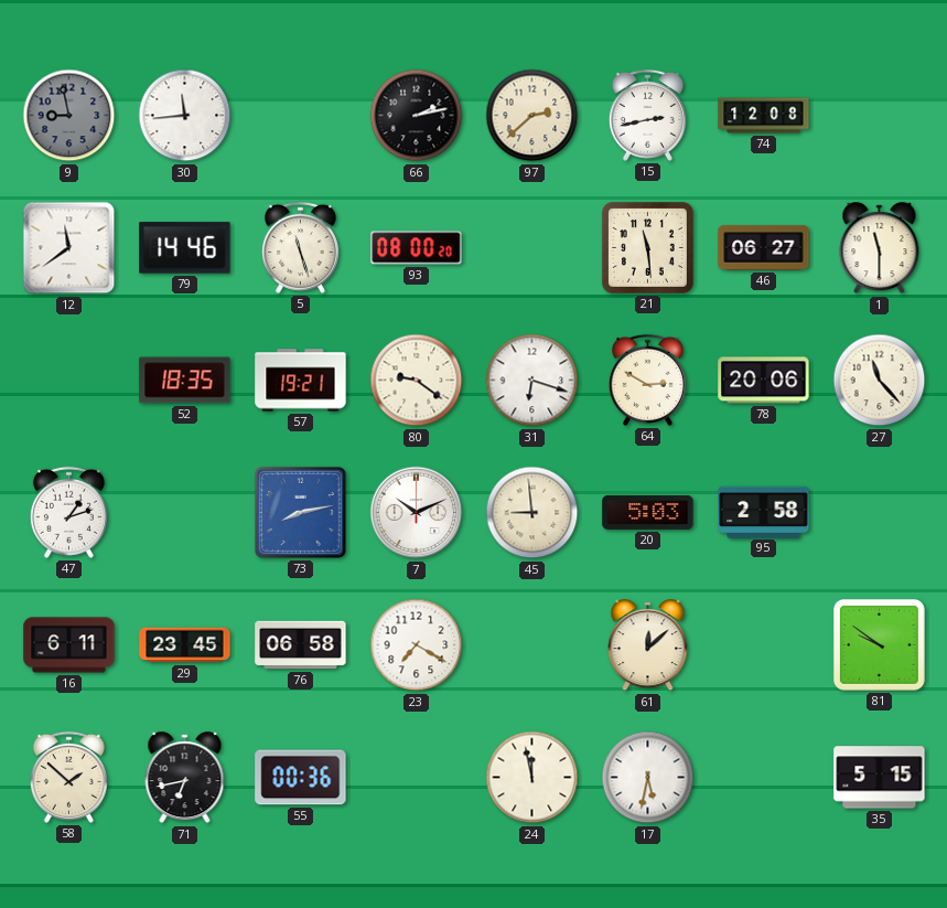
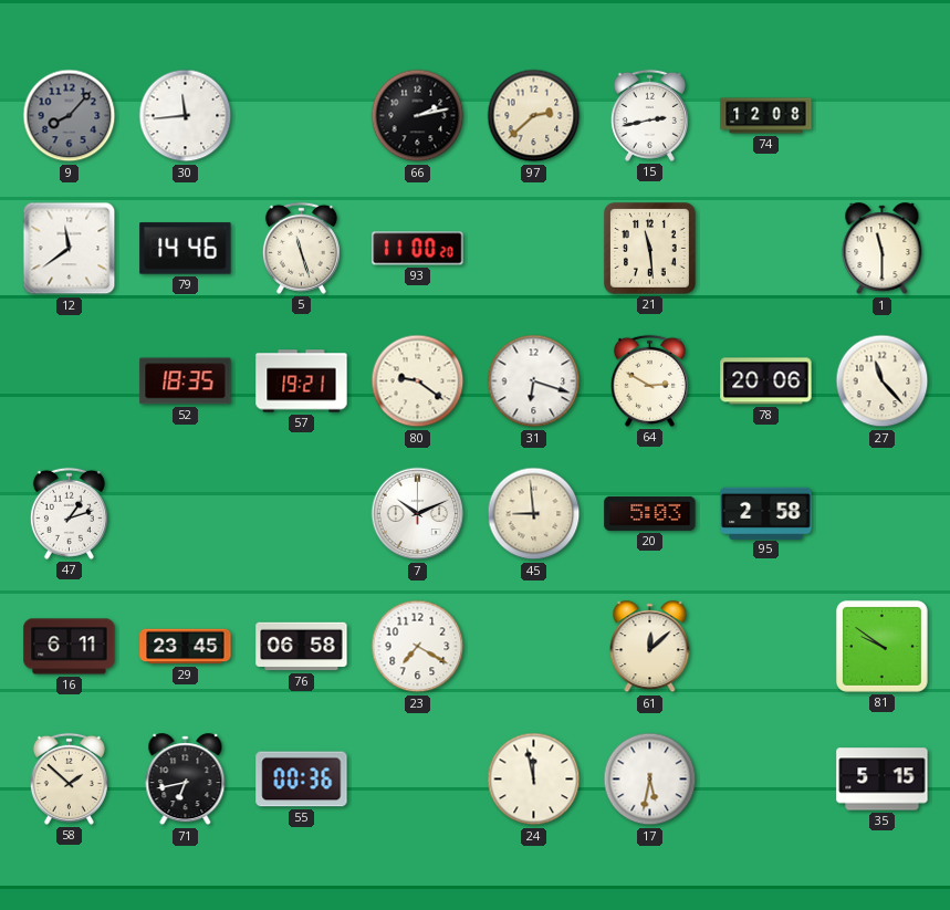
9: 8:58 -> 8:07 (70, 116)
93: 08:00 -> 11:00 (418, 249)
46: 06:27 -> none (764, 248)
73: 8:13 -> none (300, 512)
